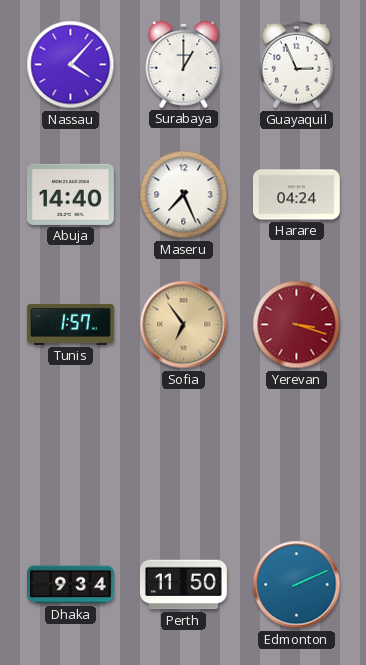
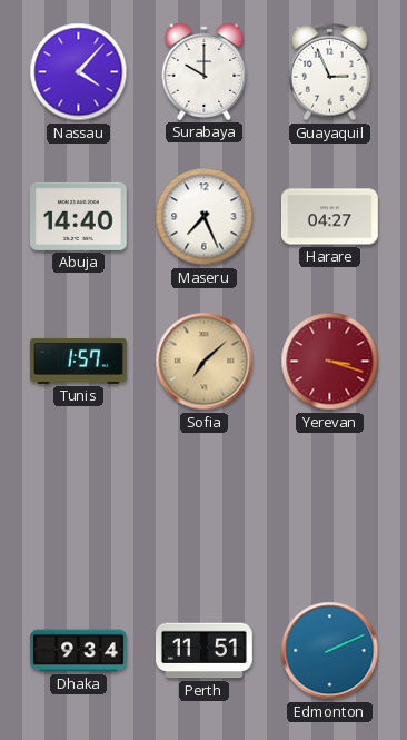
Surabaya: 1:00 -> 10:00 (205, 71)
Harare: 04:24 -> 04:27 (330, 217)
Sofia: 6:54 -> 7:08 (205, 362)
Perth: 11:50 -> 11:51 (203, 651)
